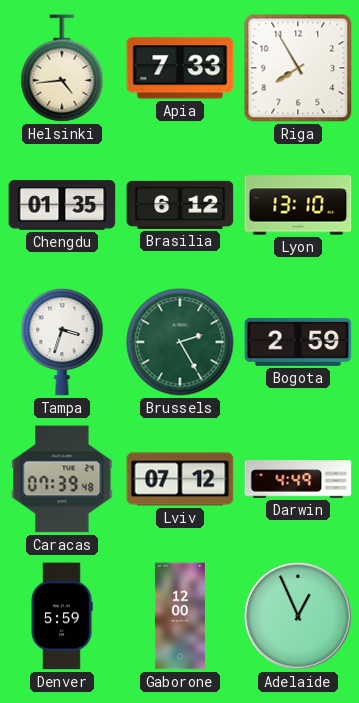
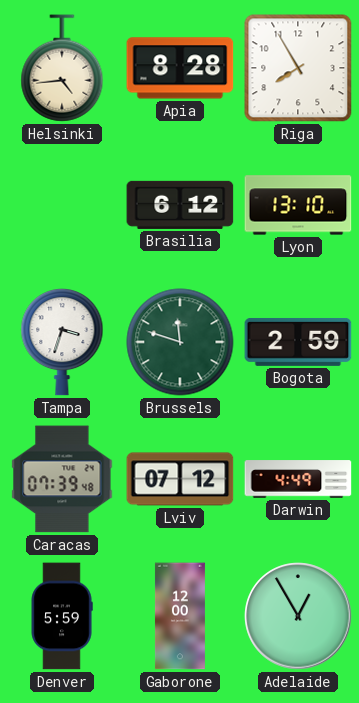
Apia: 7:33 -> 8:28 (180, 68)
Chengdu: 01:35 -> none (62, 205)
Brussels: 2:25 -> 11:48 (180, 342)
Adelaide: 12:56 -> 12:55 (298, 616)
